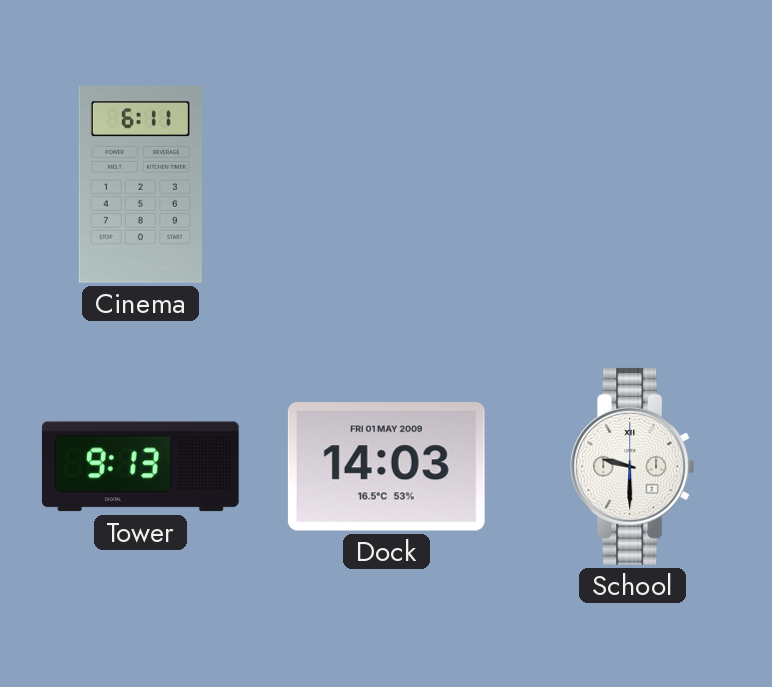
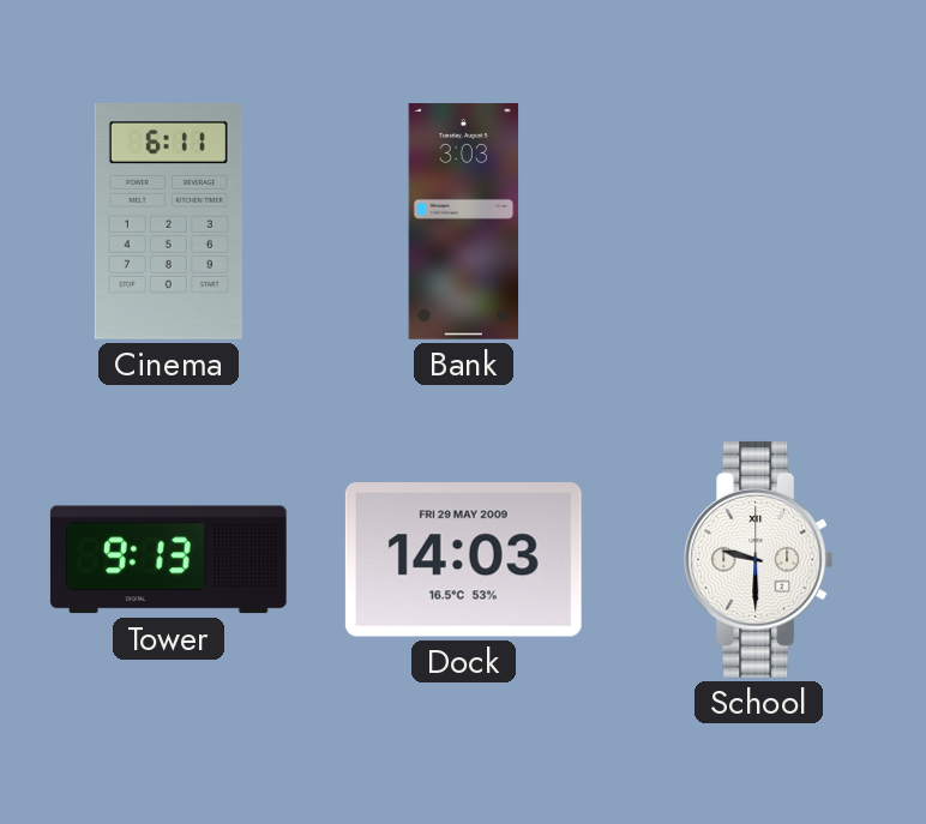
Bank: none -> 3:03 (464, 222)
Dock date: FRI 01 MAY 2009 -> FRI 29 MAY 2009 (463, 560)
